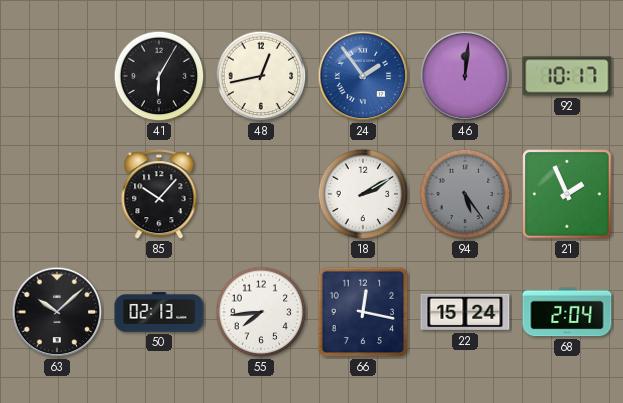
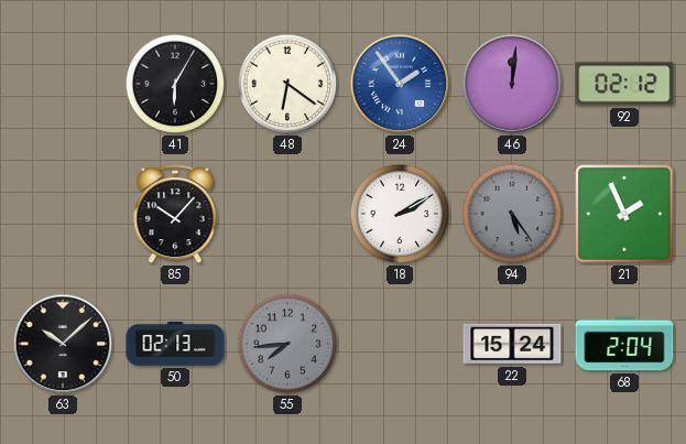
48: 12:43 -> 6:21 (287, 84)
92: 10:17 -> 02:12 (624, 84)
55 dial: white -> grey (287, 344)
66: 12:17 -> none (363, 312)
